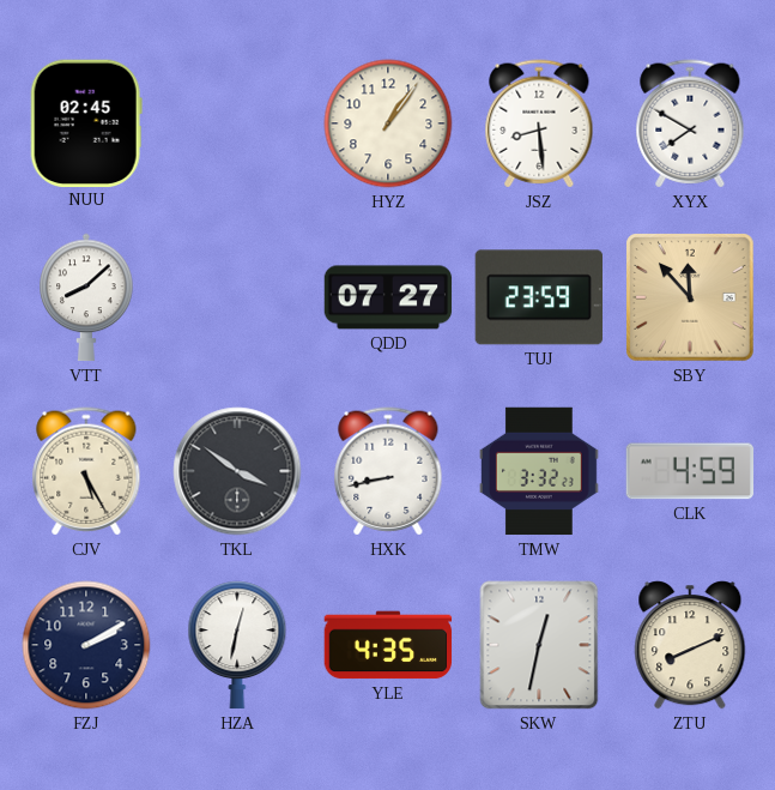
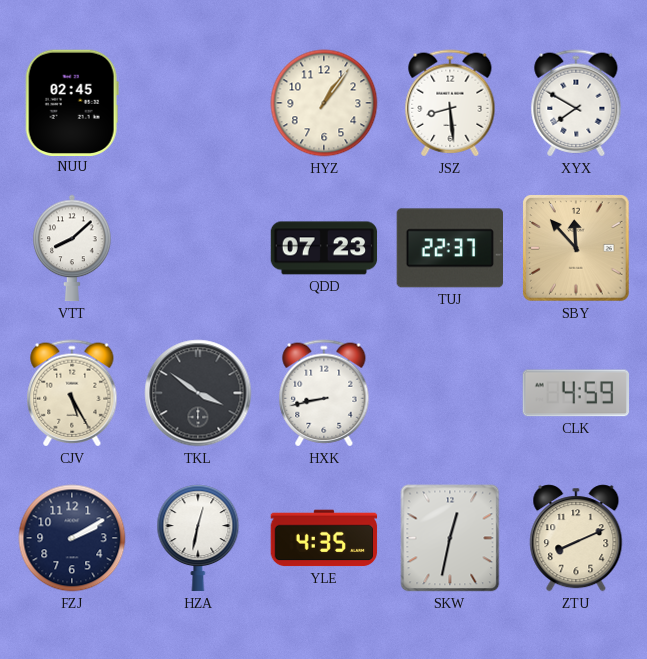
QDD: 07:27 -> 07:23 (324, 248)
TUJ: 23:59 -> 22:37 (449, 248)
TMW: 3:32 -> none (539, 471)
